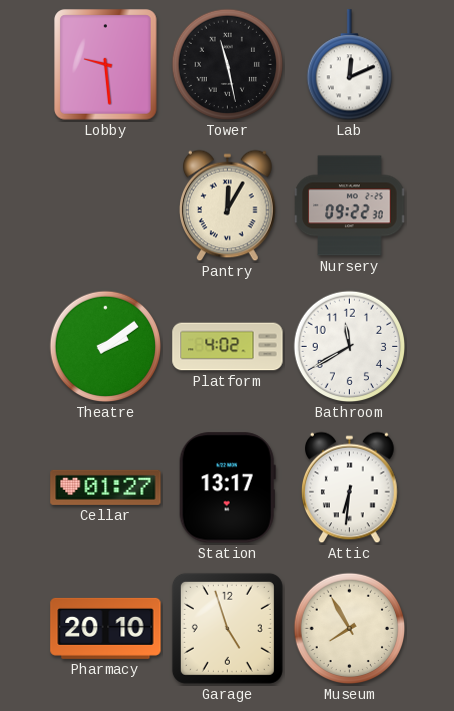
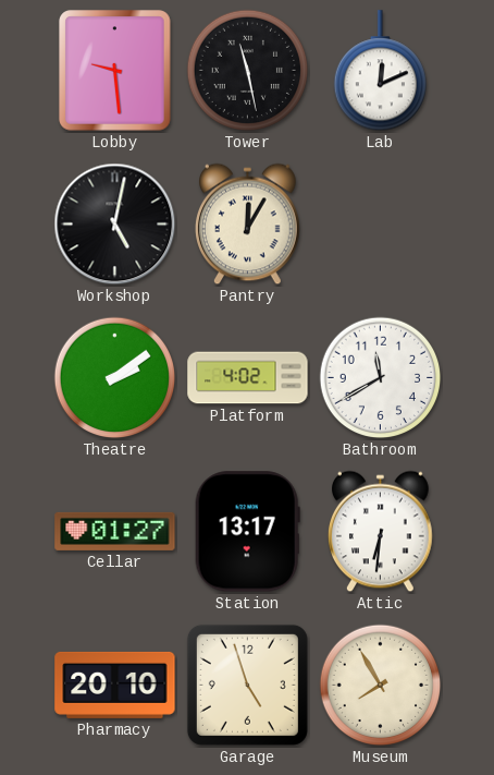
Workshop: none -> 5:02 (115, 225)
Nursery: 09:22 -> none (350, 206)
